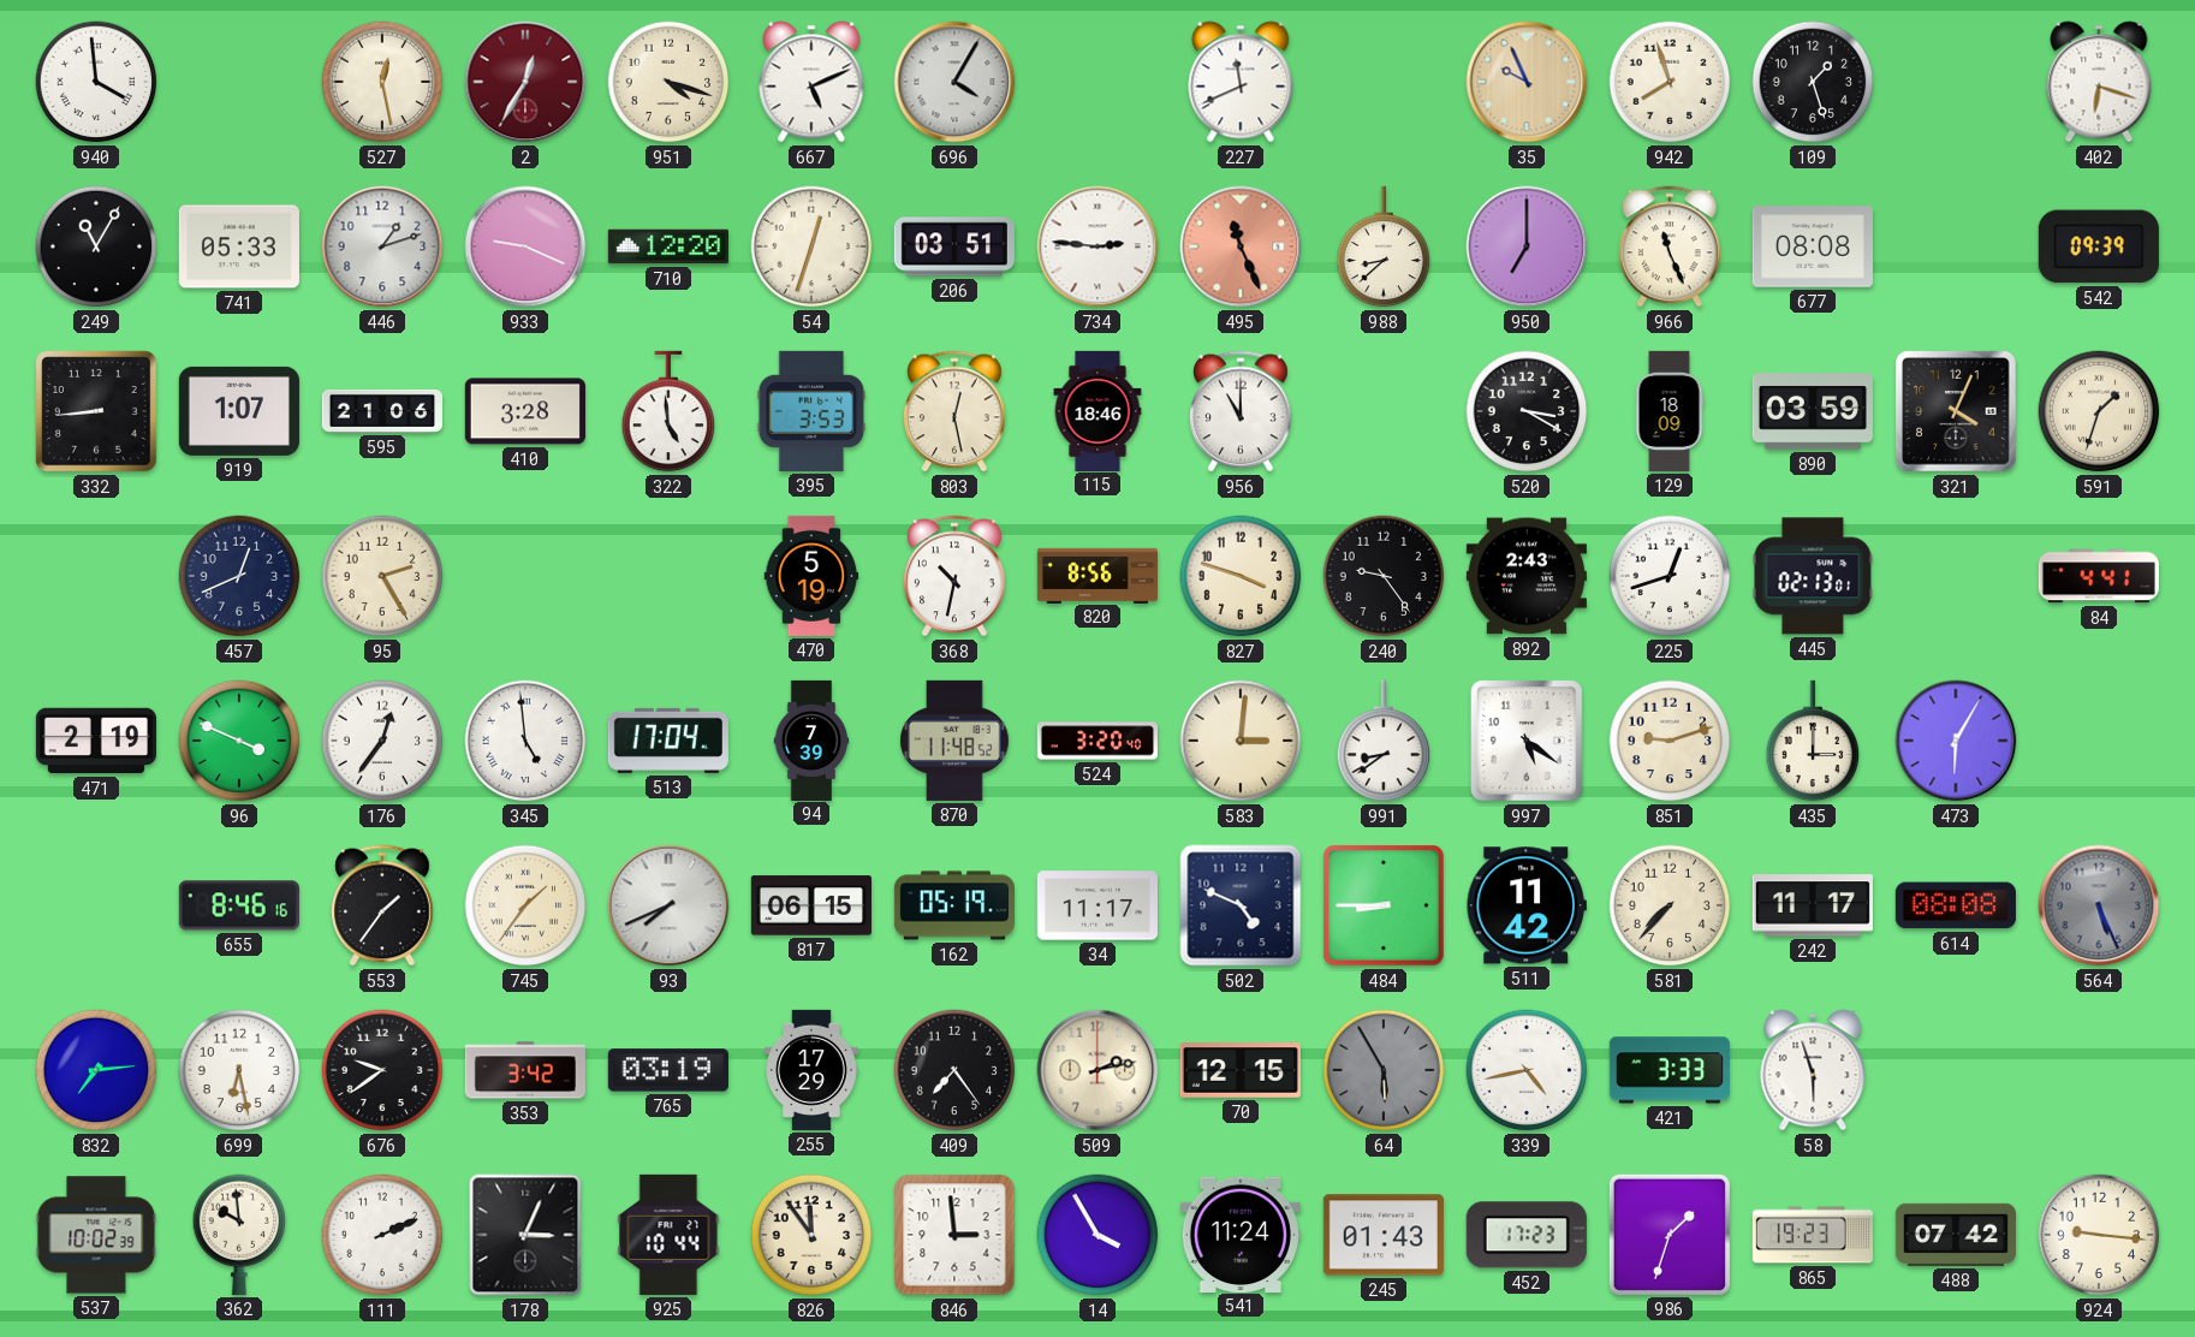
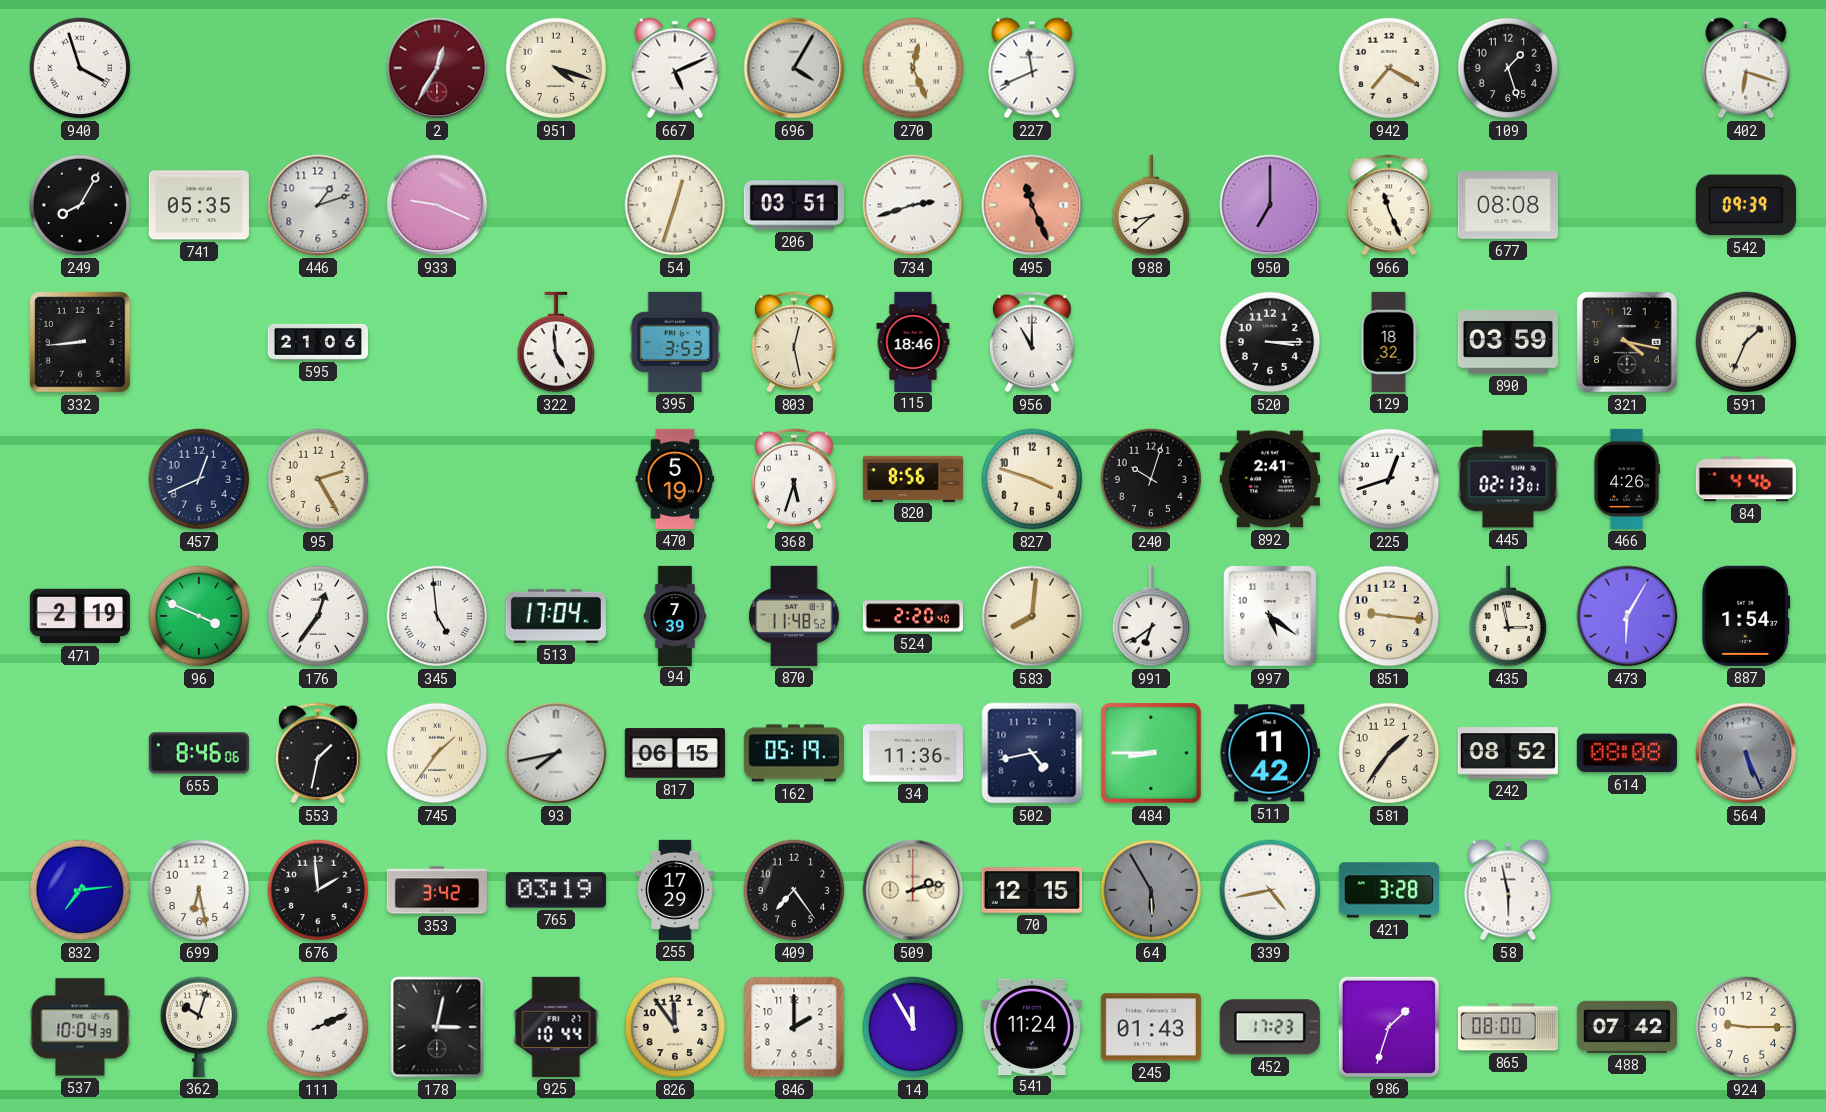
940: 3:59 -> 3:57 (80, 68)
527: 12:28 -> none (382, 82)
270: none -> 12:26 (913, 68)
35: 9:56 -> none (1527, 82)
942: 7:57 -> 7:20 (1389, 68)
249: 11:05 -> 8:05 (80, 205)
741: 05:33 -> 05:35 (199, 205)
710: 12:20 -> none (668, 246)
734: 2:46 -> 2:42 (913, 205)
919: 1:07 -> none (239, 411)
410: 3:28 -> none (525, 411)
520: 3:20 -> 3:15 (1270, 342)
129: 18:09 -> 18:32 (1389, 342)
321: 4:04 -> 4:17 (1628, 343)
591: 1:33 -> 1:34 (1746, 342)
368: 10:32 -> 5:33 (794, 479)
240: 9:24 -> 10:03 (1151, 479)
892: 2:43 -> 2:41 (1270, 479)
466: none -> 4:26 (1626, 479)
84: 4:41 -> 4:46 (1746, 479)
524: 3:20 -> 2:20 (913, 616)
583: 3:01 -> 8:01 (1032, 616)
991: 8:39 -> 6:39 (1151, 616)
851: 9:12 -> 9:16 (1389, 616)
435: 3:00 -> 2:58 (1508, 616)
887: none -> 1:54 (1746, 616)
655: 8:46:16 -> 8:46:06 (199, 753)
553: 1:36 -> 1:32 (318, 753)
93: 7:41 -> 7:43 (556, 753)
34: 11:17 -> 11:36 (913, 753)
502: 4:49 -> 4:43 (1032, 753)
581: 7:37 -> 1:36 (1389, 753)
242: 11:17 -> 08:52 (1508, 753)
676: 9:39 -> 1:59 (318, 890)
421: 3:33 -> 3:28 (1389, 890)
58: 5:57 -> 5:58 (1508, 890)
537: 10:02 -> 10:04 (80, 1027)
362: 9:59 -> 10:03 (199, 1027)
178: 3:04 -> 3:02 (437, 1027)
846: 2:59 -> 2:00 (794, 1027)
14: 3:55 -> 11:55 (913, 1027)
865: 19:23 -> 08:00 (1508, 1027)
924: 9:16 -> 9:15 (1746, 1027)
